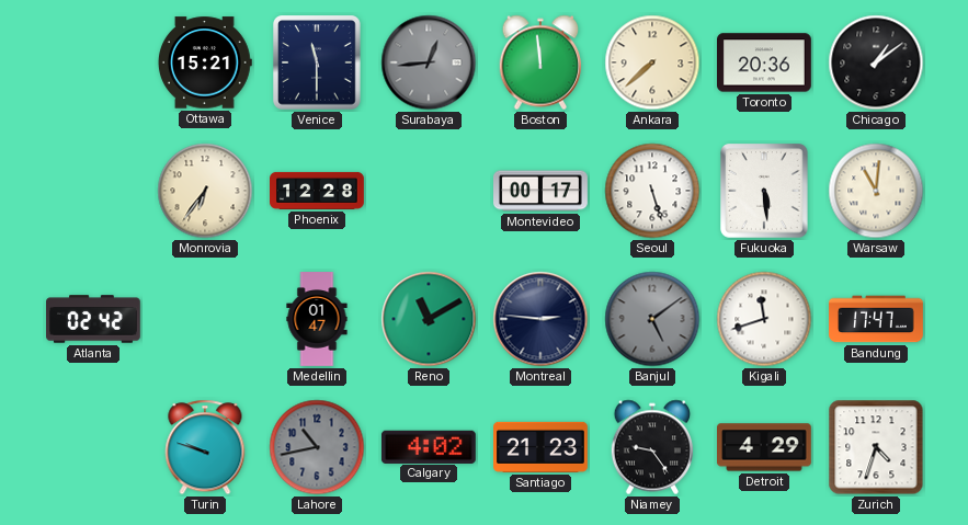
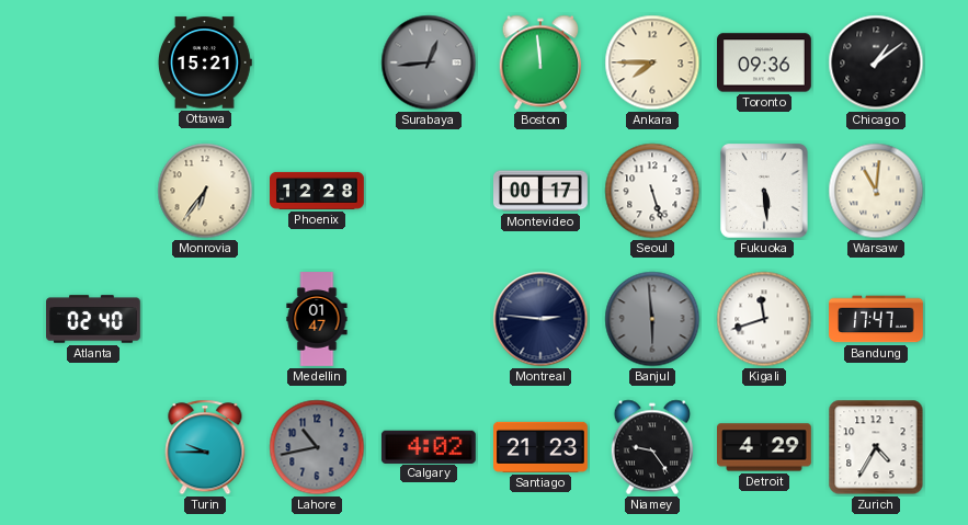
Venice: 11:30 -> none (318, 62)
Ankara: 7:38 -> 7:45 (652, 62)
Toronto: 20:36 -> 09:36 (765, 62)
Atlanta: 02:42 -> 02:40 (94, 319)
Reno: 11:10 -> none (429, 319)
Banjul: 5:09 -> 5:59 (652, 319)
Turin: 9:48 -> 9:45 (205, 447)
Zurich: 4:33 -> 4:35 (876, 447)
